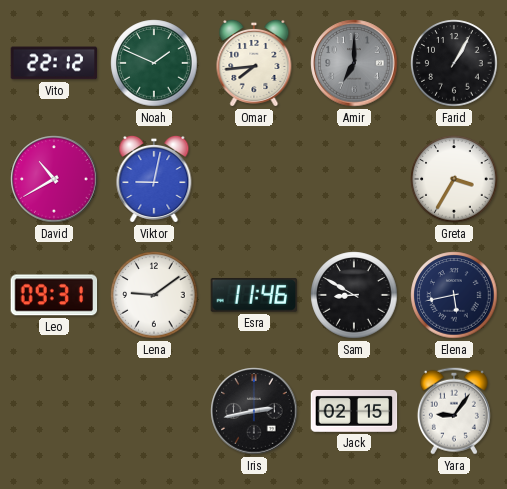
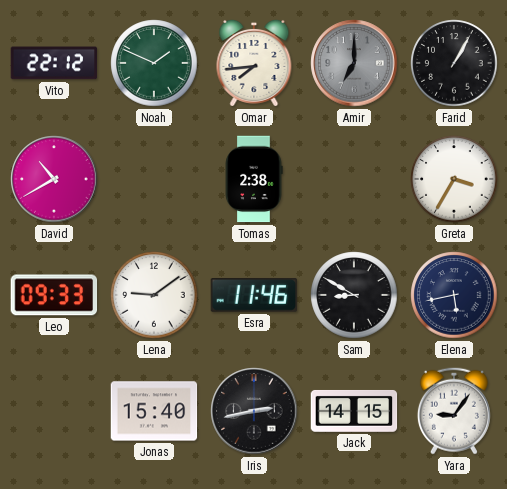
Viktor: 9:02 -> none (154, 179)
Tomas: none -> 2:38 (254, 179)
Leo: 09:31 -> 09:33 (54, 295)
Jonas: none -> 15:40 (154, 411)
Jack: 02:15 -> 14:15 (354, 411)
